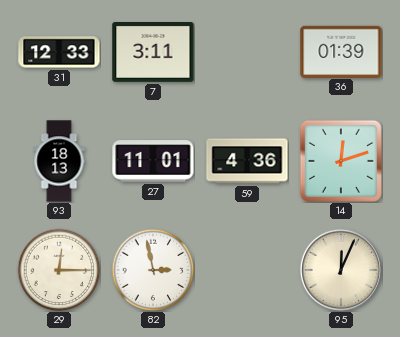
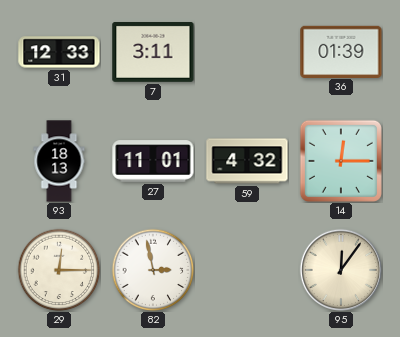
59: 4:36 -> 4:32 (247, 161)
14: 12:12 -> 12:15 (341, 161)
95: 12:04 -> 12:06 (340, 269)
